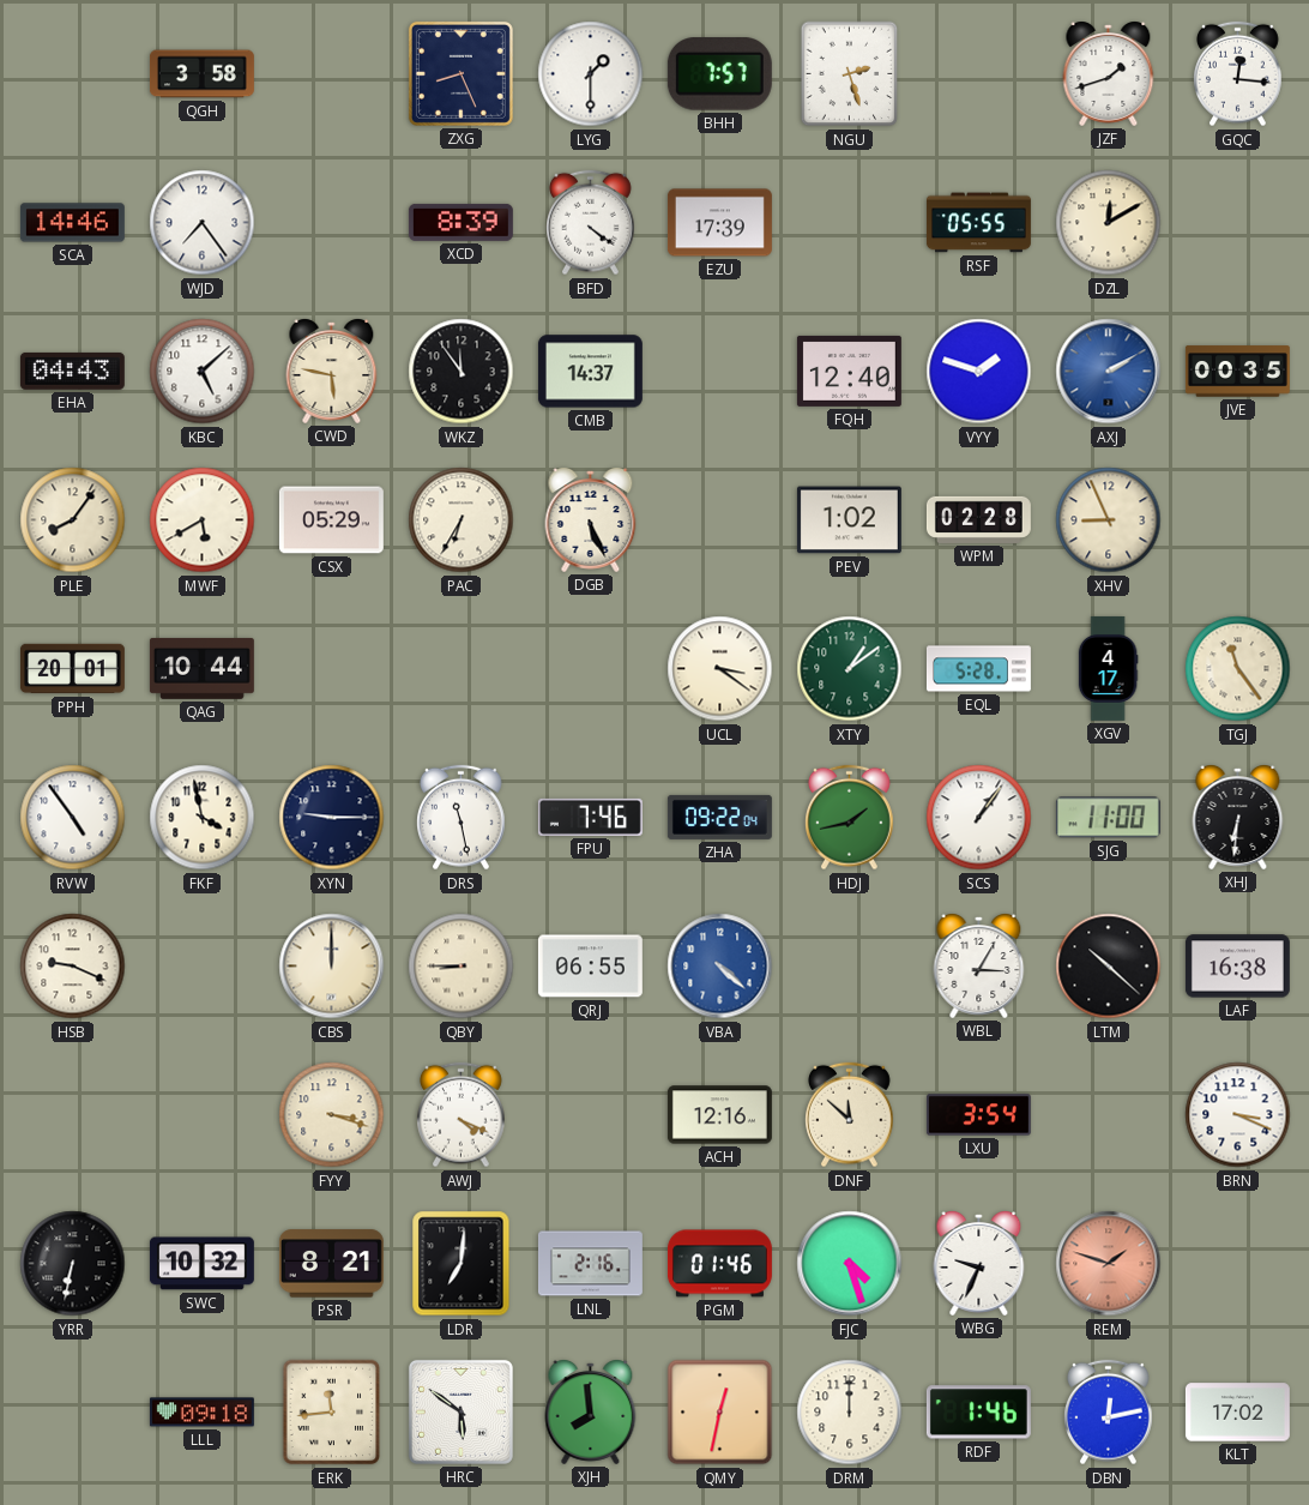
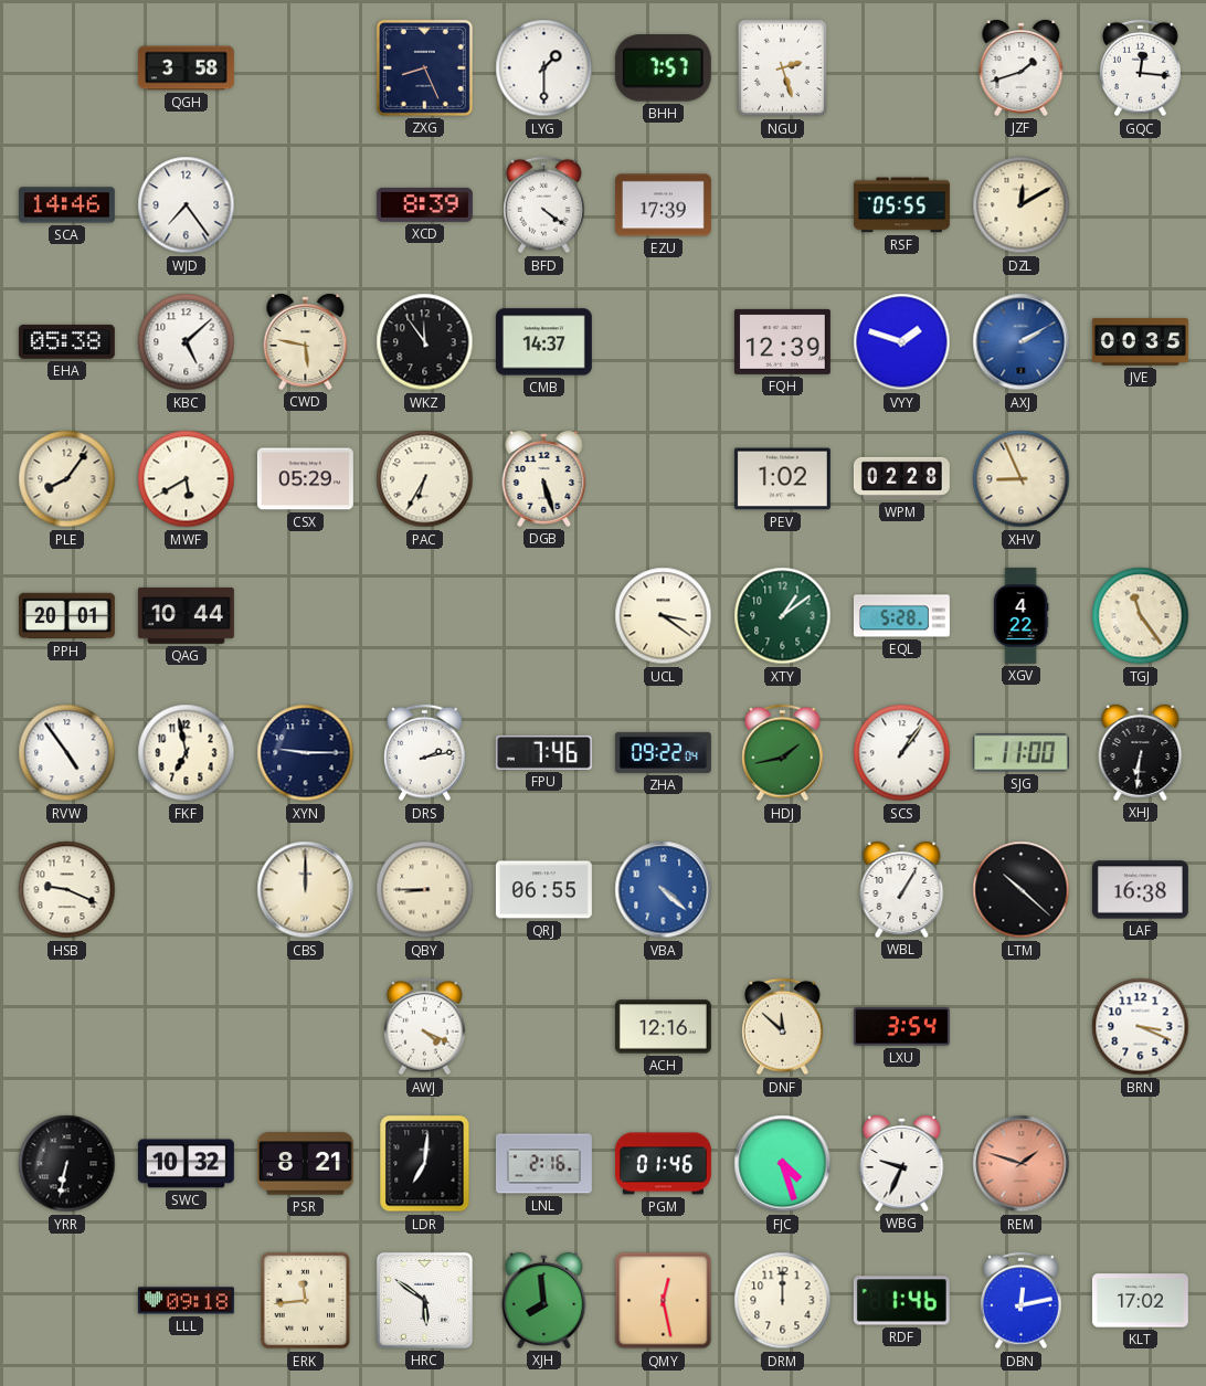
EHA: 04:43 -> 05:38 (66, 341)
FQH: 12:40 -> 12:39 (782, 341)
DGB: 5:26 -> 5:27 (544, 478)
XGV: 4:17 -> 4:22 (1020, 615)
FKF: 3:58 -> 6:58 (187, 753)
DRS: 11:28 -> 2:13 (425, 753)
WBL: 3:05 -> 1:05 (902, 889)
FYY: 3:18 -> none (332, 1115)
QMY: 12:32 -> 12:28 (664, 1301)
